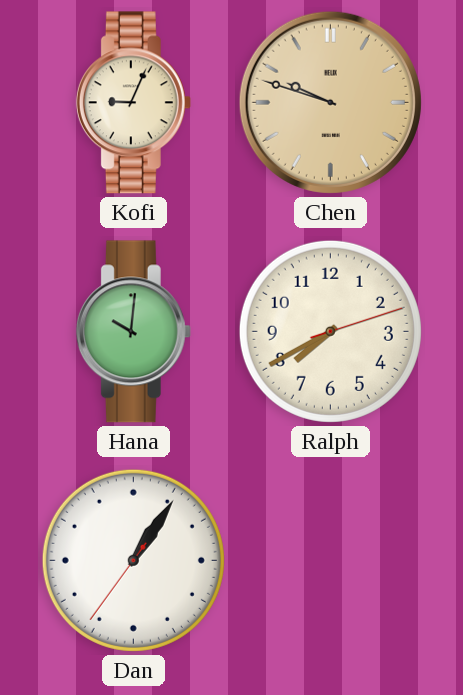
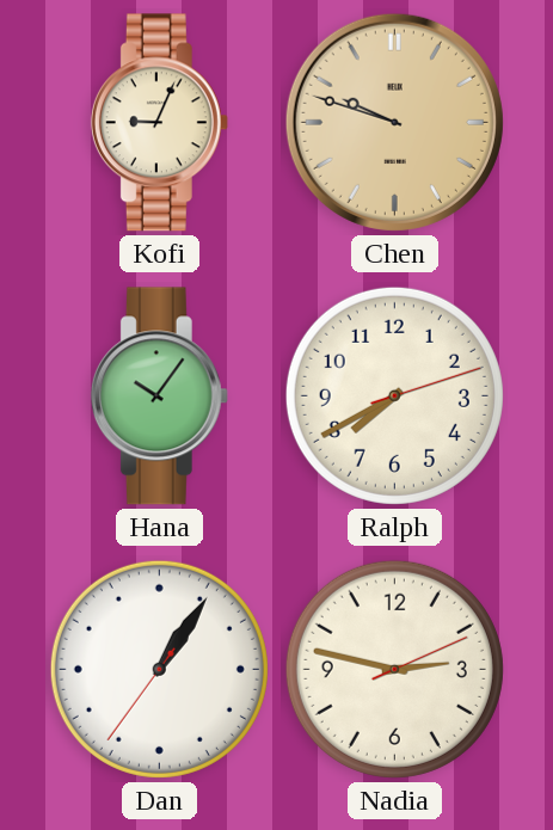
Hana: 10:01 -> 10:06 (159, 396)
Nadia: none -> 2:47 (394, 669)
